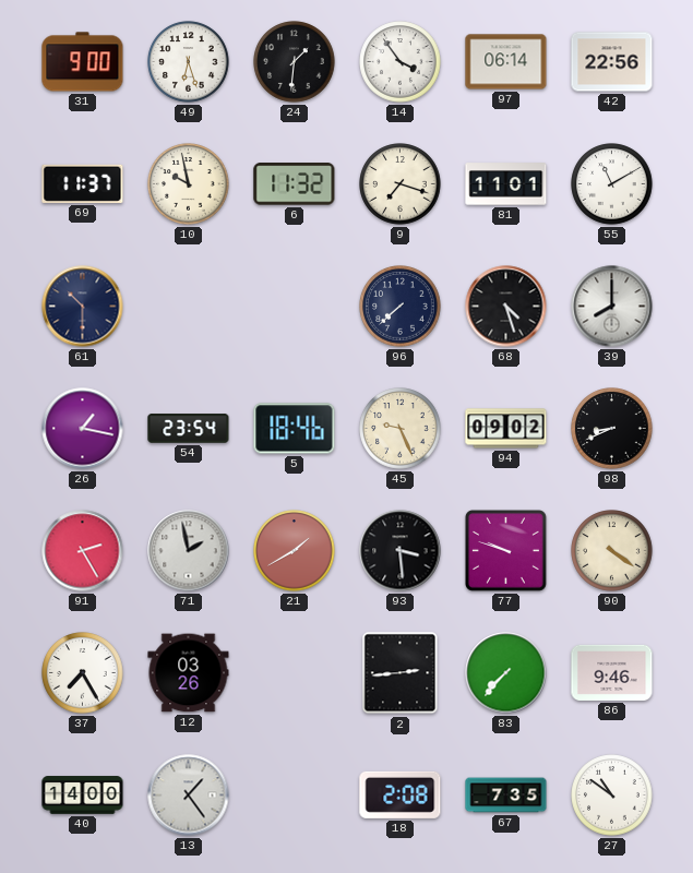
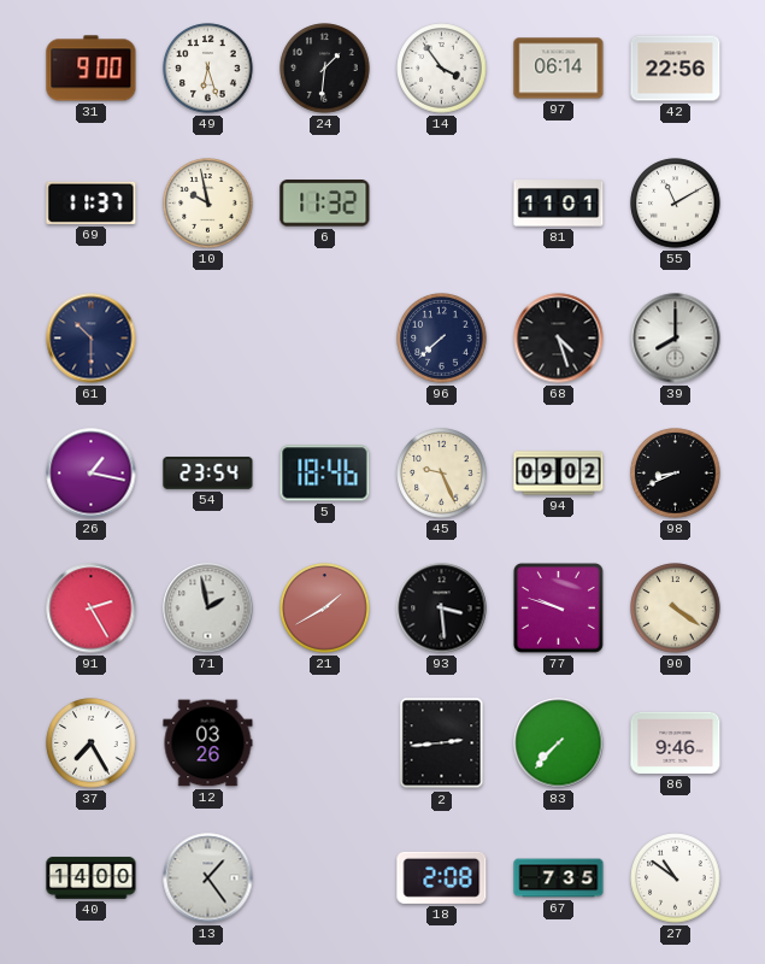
9: 7:18 -> none (401, 184)
